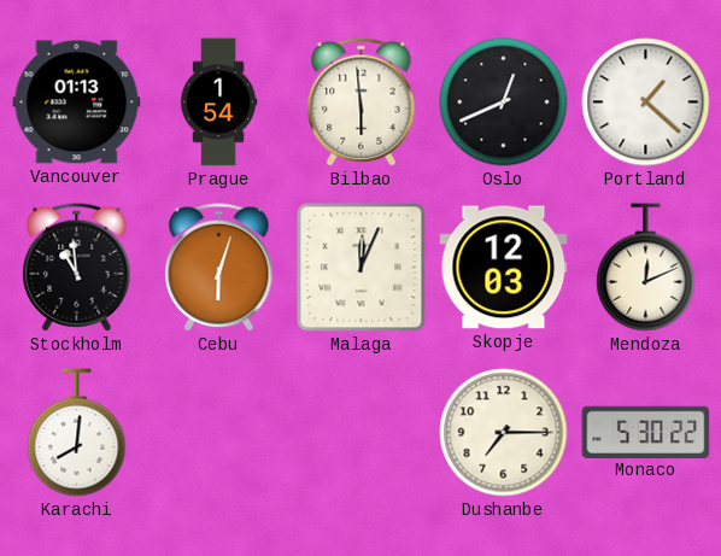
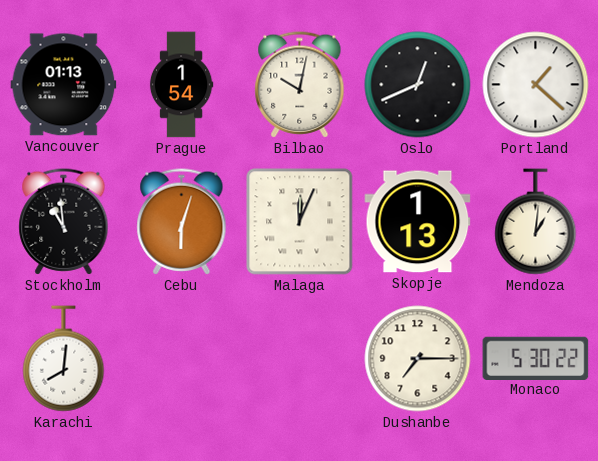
Bilbao: 5:59 -> 10:02 (300, 85)
Skopje: 12:03 -> 1:13 (418, 222)
Mendoza: 12:11 -> 1:01 (536, 222)
